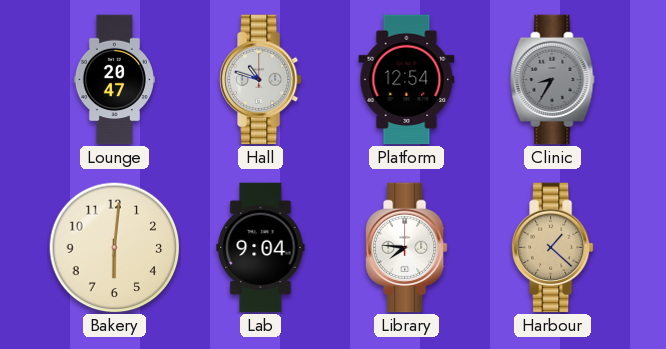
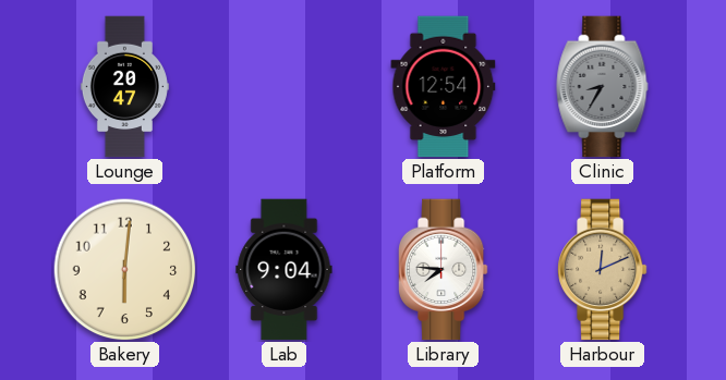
Hall: 10:48 -> none (260, 80)
Harbour: 1:22 -> 12:11 (602, 270)
